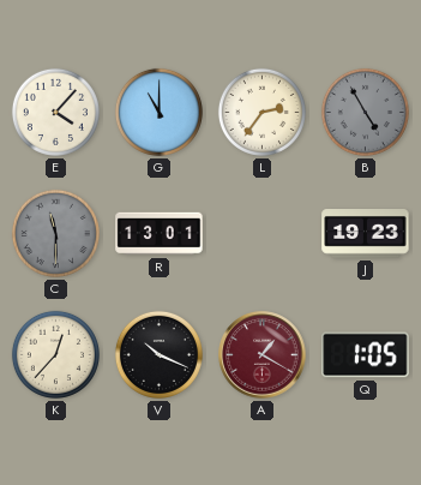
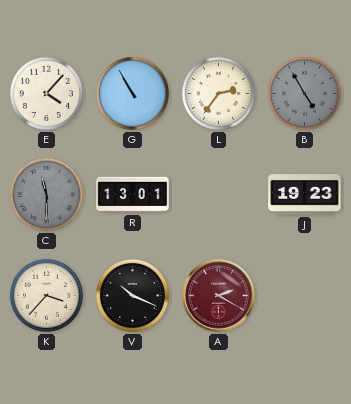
G: 11:00 -> 10:55 (132, 93)
K: 12:37 -> 3:37 (46, 295)
A: 1:20 -> 2:20 (219, 296)
Q: 1:05 -> none (366, 355)
